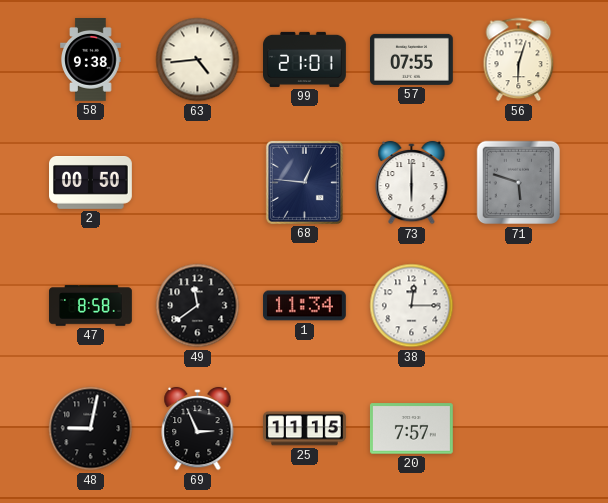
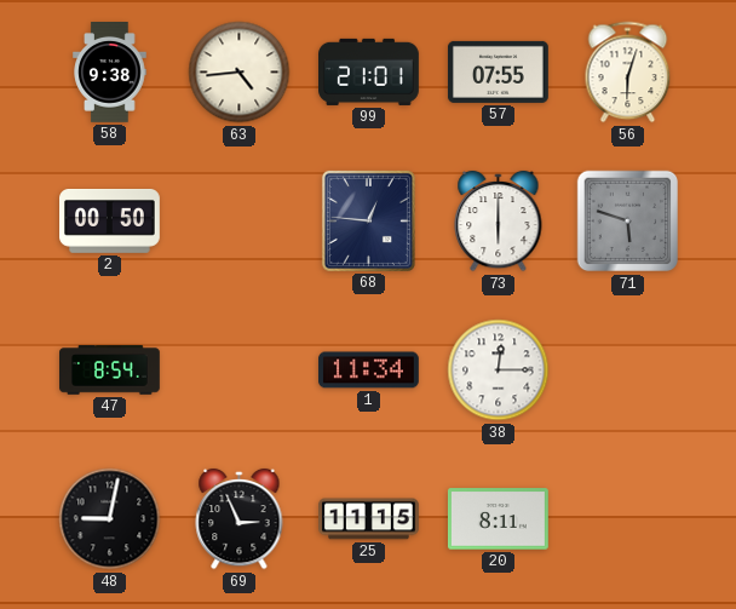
47: 8:58 -> 8:54 (110, 370)
49: 11:39 -> none (198, 306)
20: 7:57 -> 8:11 (498, 519)
